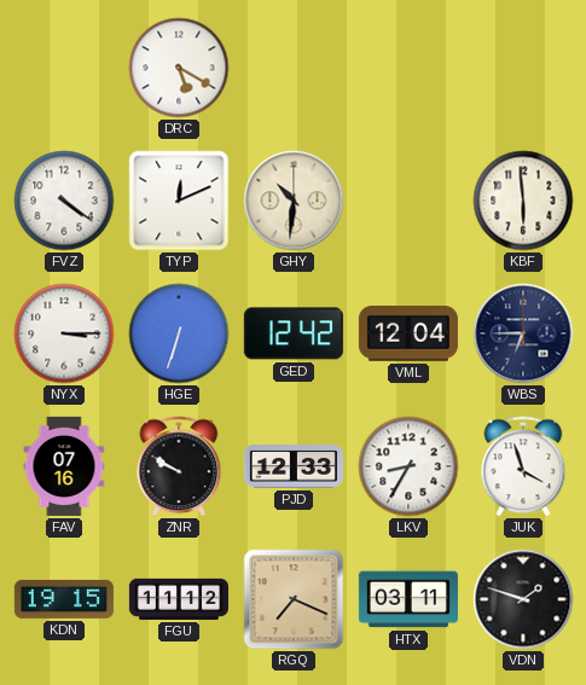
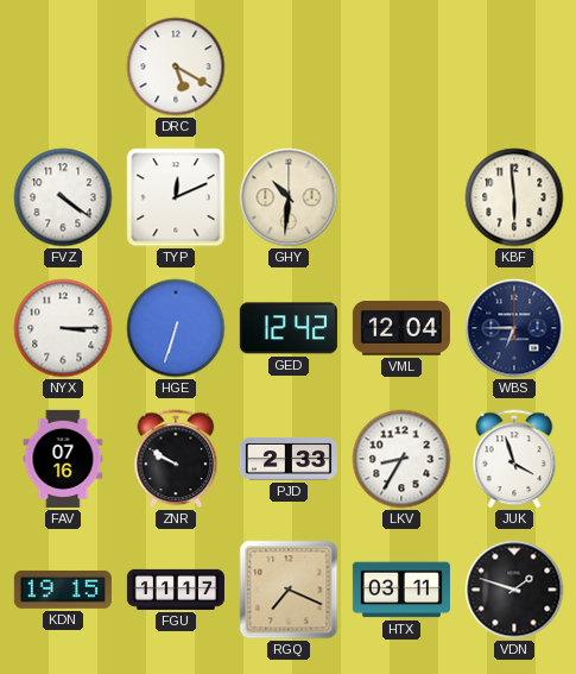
PJD: 12:33 -> 2:33 (289, 459)
FGU: 11:12 -> 11:17 (176, 590)
